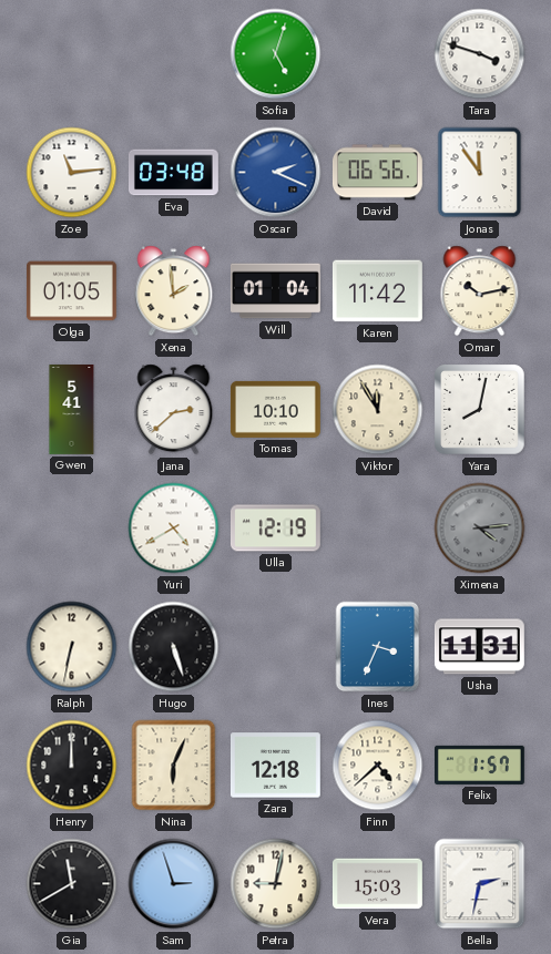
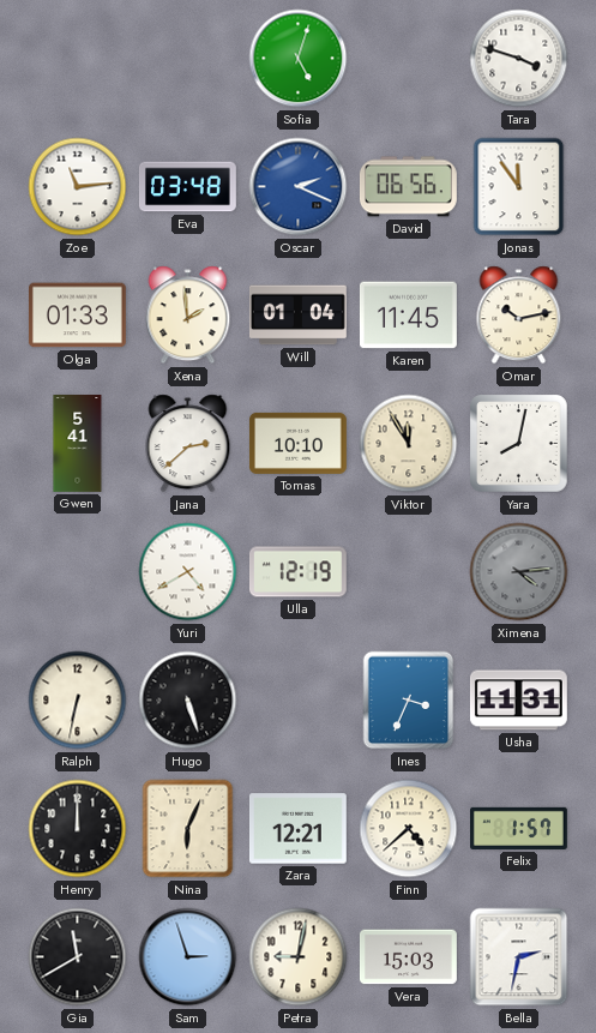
Olga: 01:05 -> 01:33 (77, 316)
Karen: 11:42 -> 11:45 (408, 316)
Zara: 12:18 -> 12:21 (297, 829)
